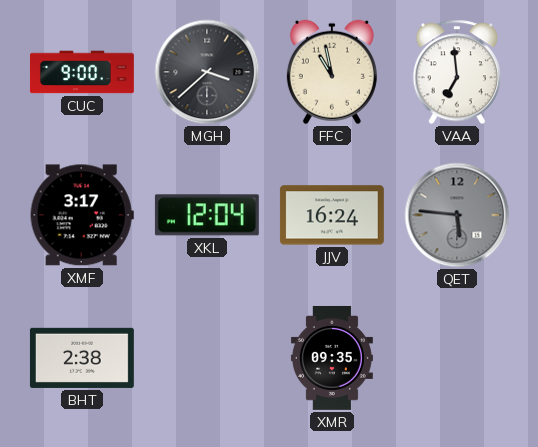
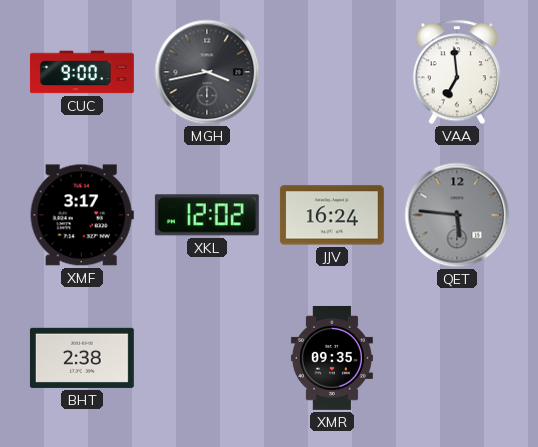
MGH: 3:38 -> 3:43 (207, 72)
FFC: 10:58 -> none (332, 72)
XKL: 12:04 -> 12:02 (207, 215)
